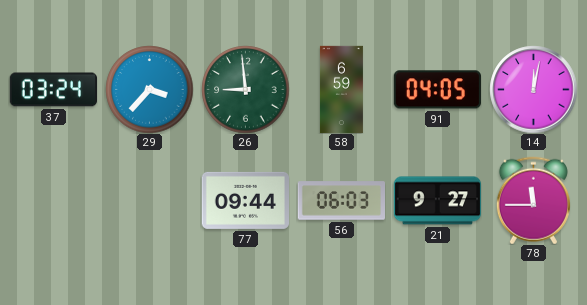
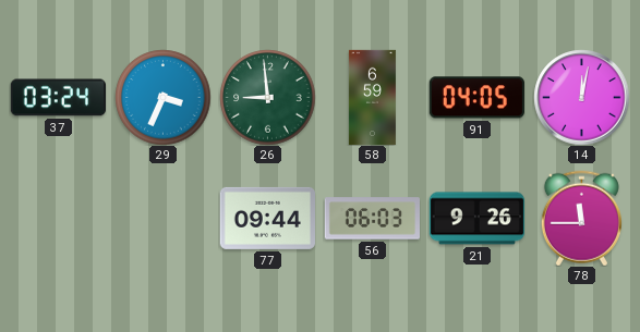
29: 3:37 -> 3:34 (162, 97)
21: 9:27 -> 9:26 (476, 219)
